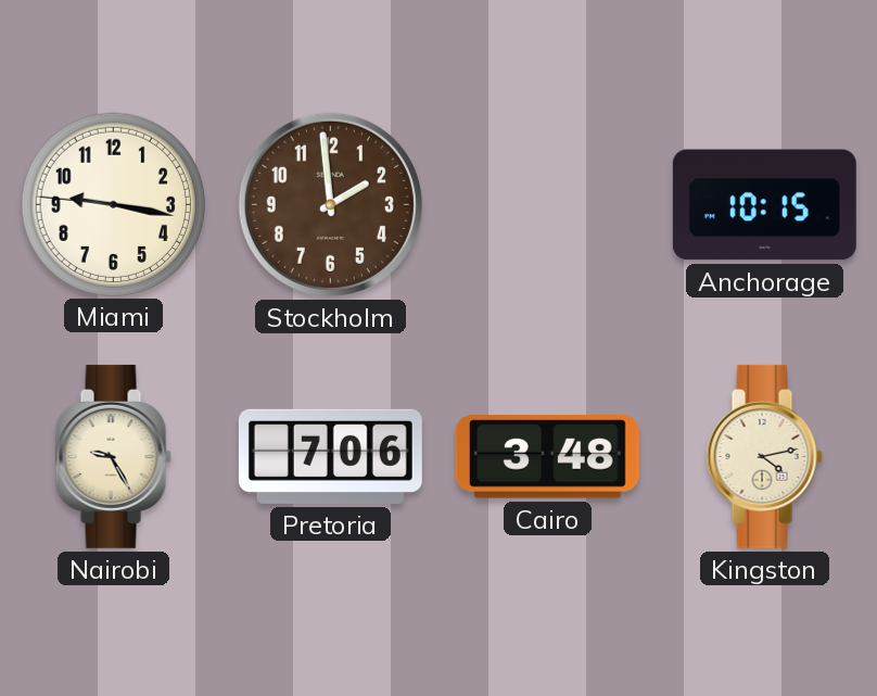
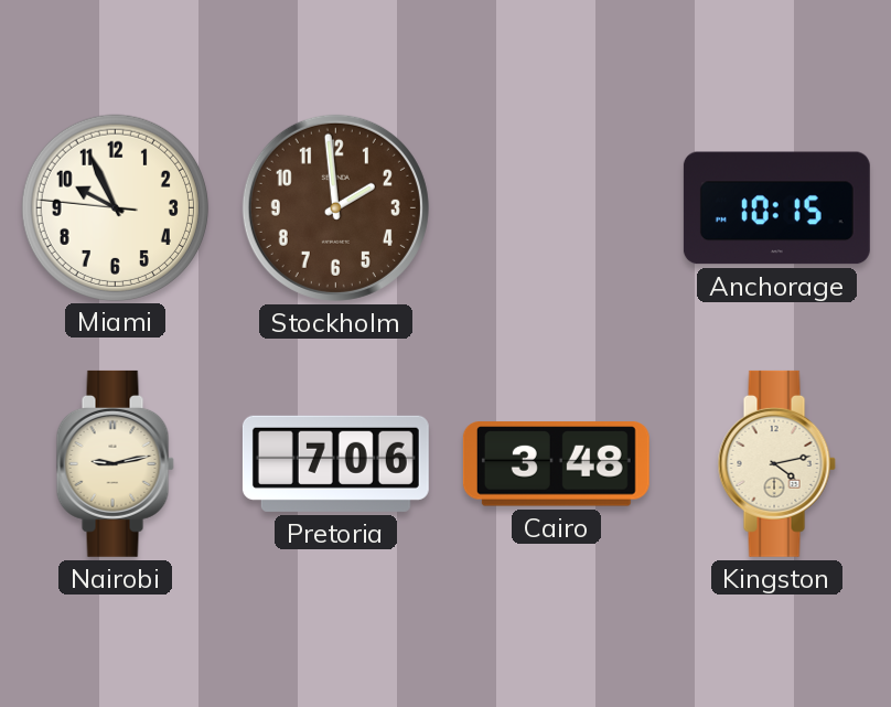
Miami: 9:16 -> 9:55 (115, 207)
Nairobi: 9:25 -> 9:13 (115, 463)
